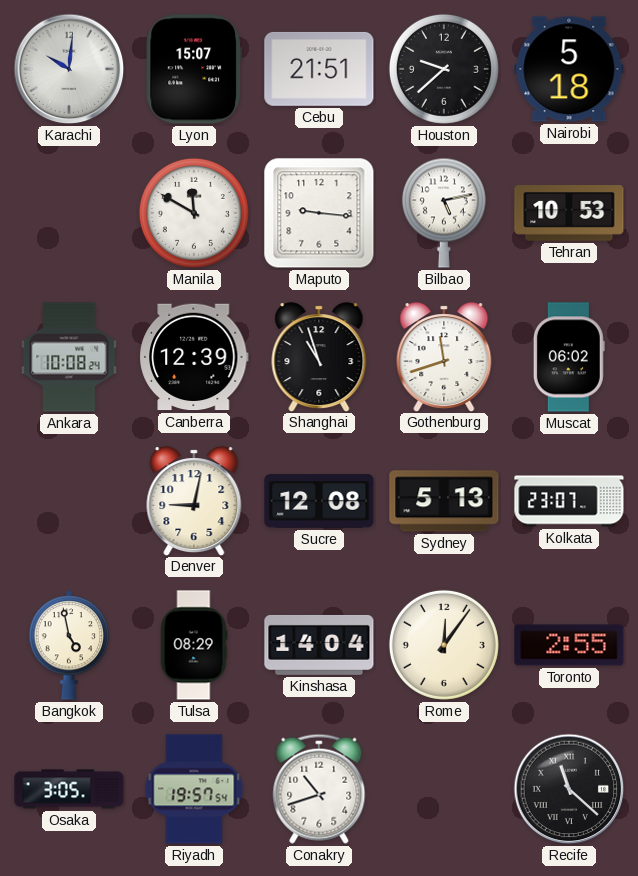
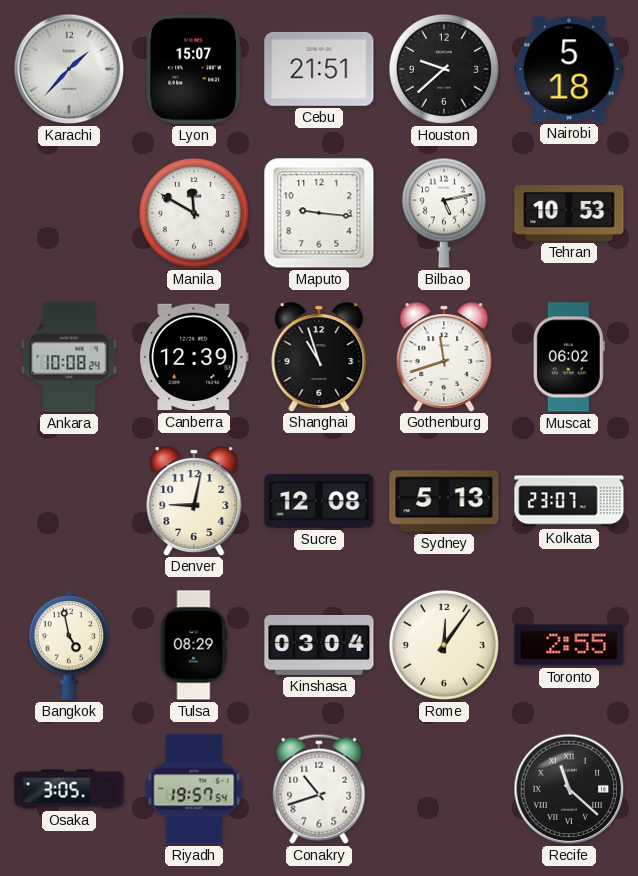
Karachi: 10:01 -> 1:37 (69, 69)
Kinshasa: 14:04 -> 03:04 (319, 645)
